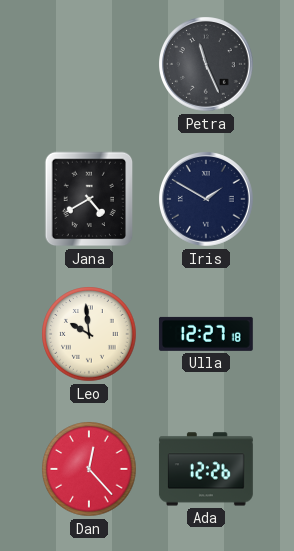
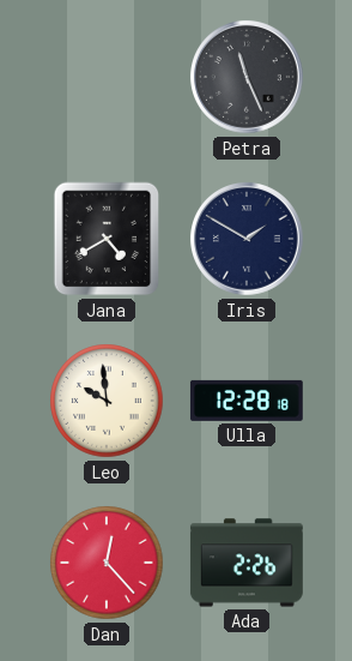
Ulla: 12:27 -> 12:28 (247, 401)
Ada: 12:26 -> 2:26 (247, 563)
